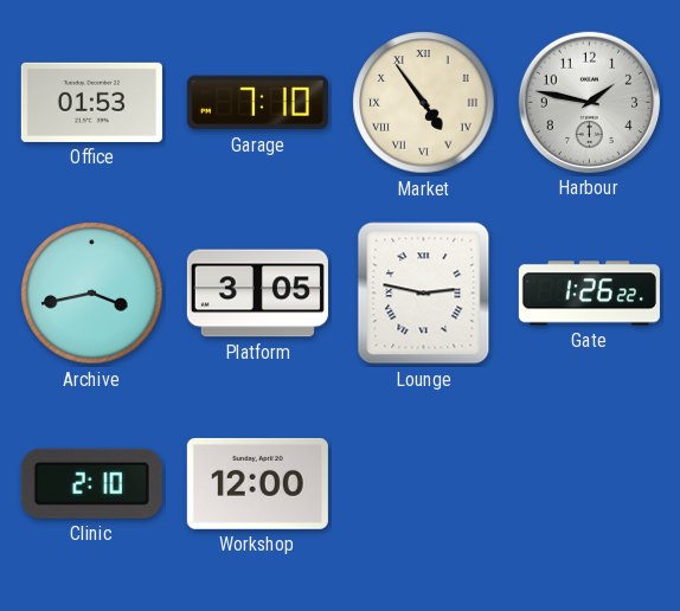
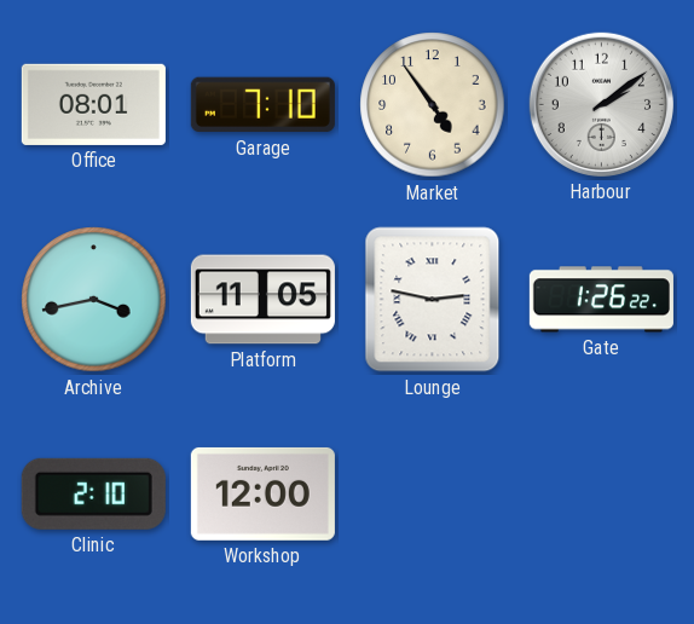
Office: 01:53 -> 08:01 (93, 104)
Market numerals: Roman -> Arabic (433, 105)
Harbour: 1:47 -> 2:09 (601, 104)
Platform: 3:05 -> 11:05 (262, 300)
